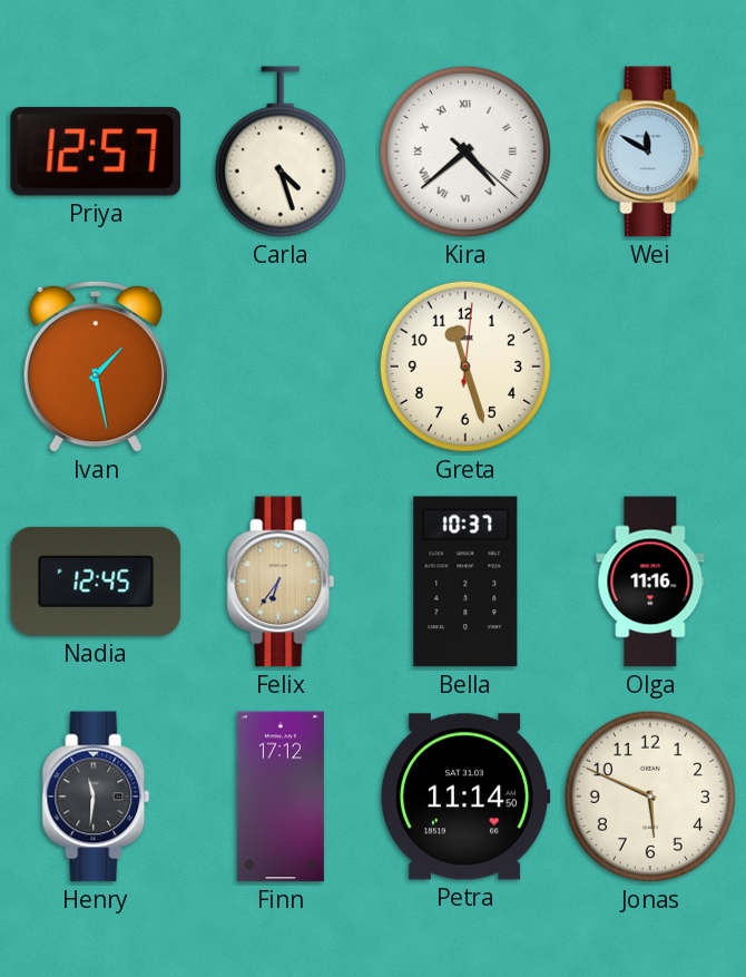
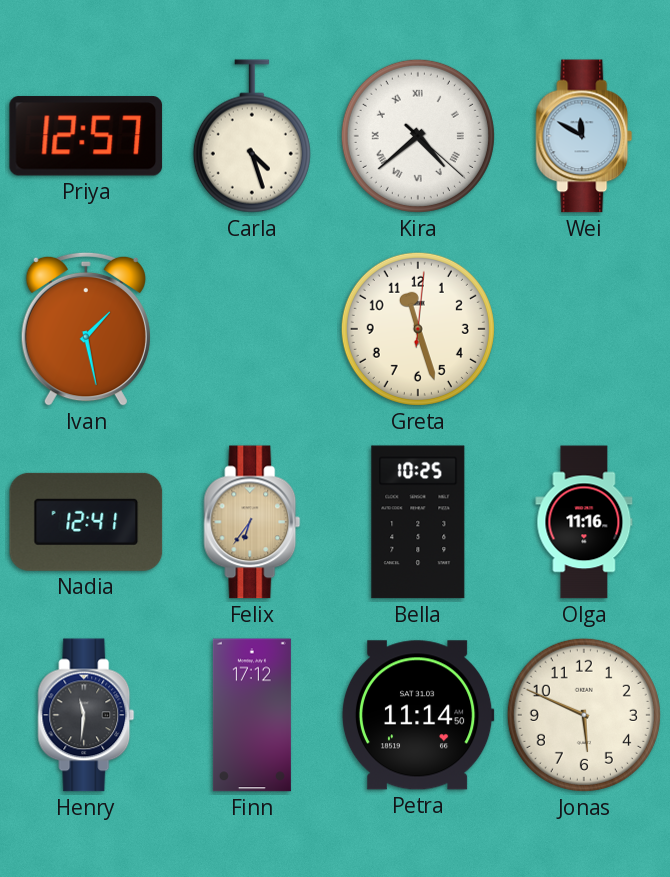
Nadia: 12:45 -> 12:41 (86, 522)
Bella: 10:37 -> 10:25 (418, 522)
